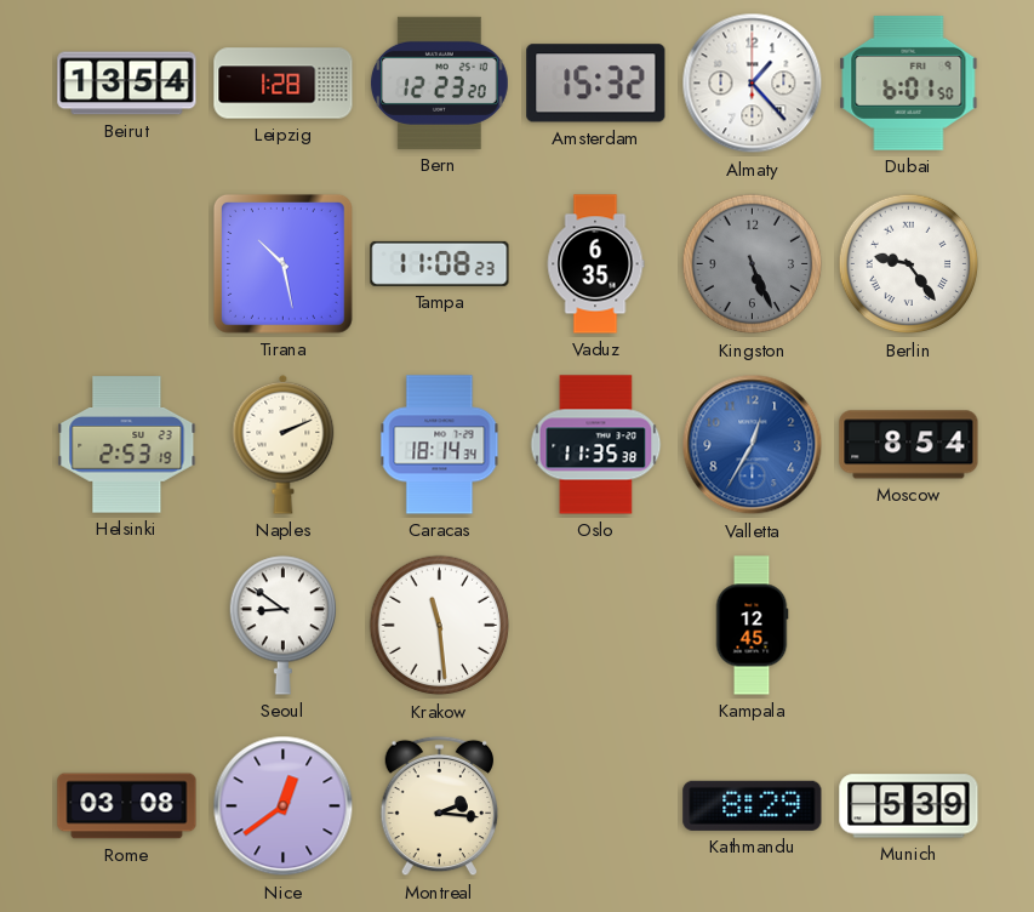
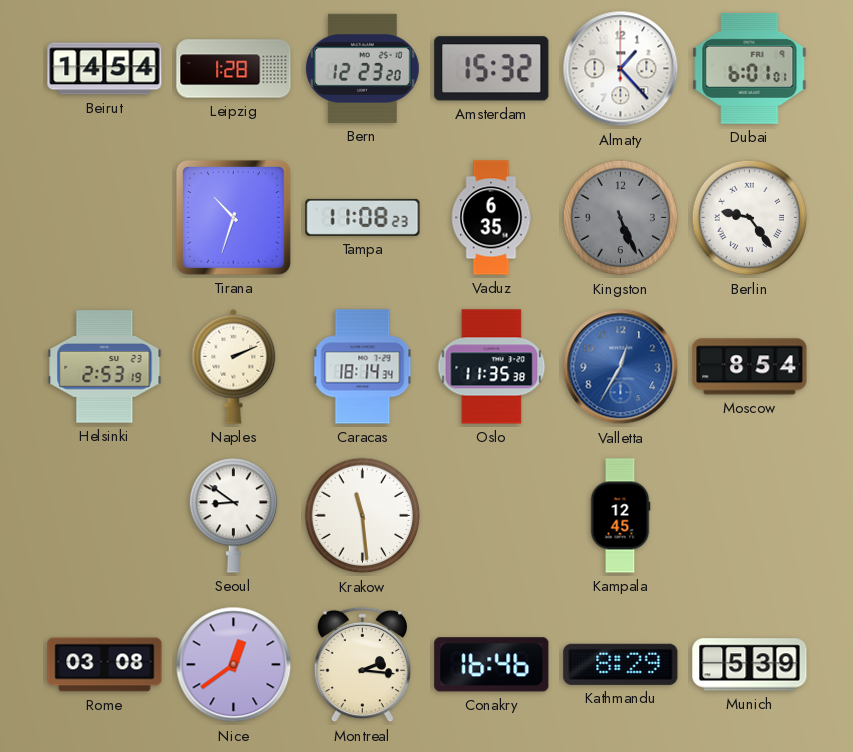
Beirut: 13:54 -> 14:54 (105, 69)
Dubai: 6:01:50 -> 6:01:01 (750, 68)
Tirana: 10:28 -> 10:33 (233, 217)
Conakry: none -> 16:46 (492, 665)
